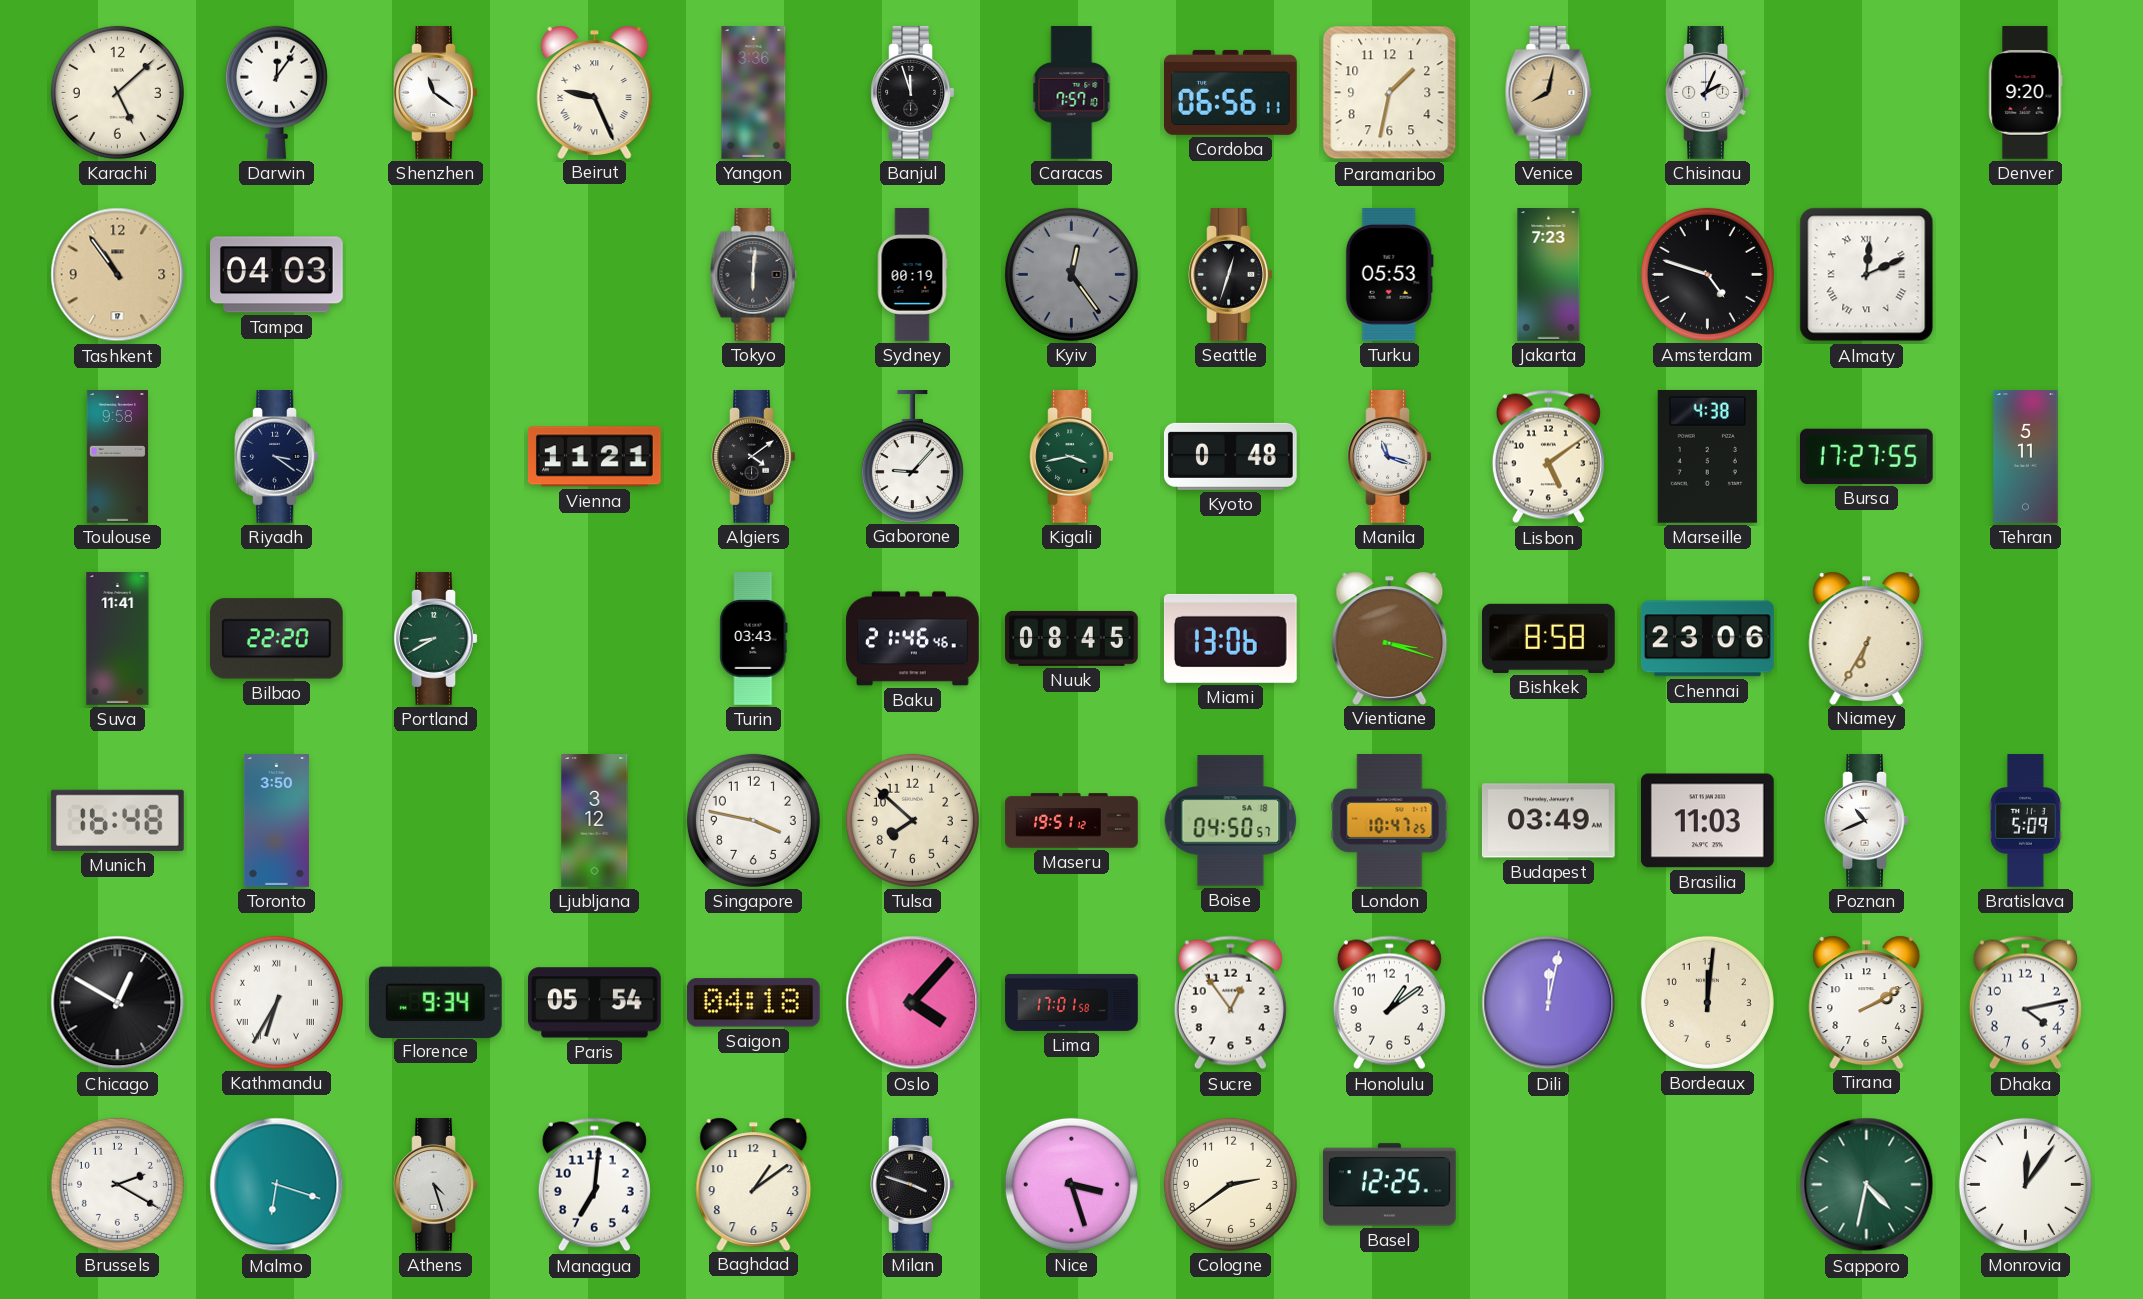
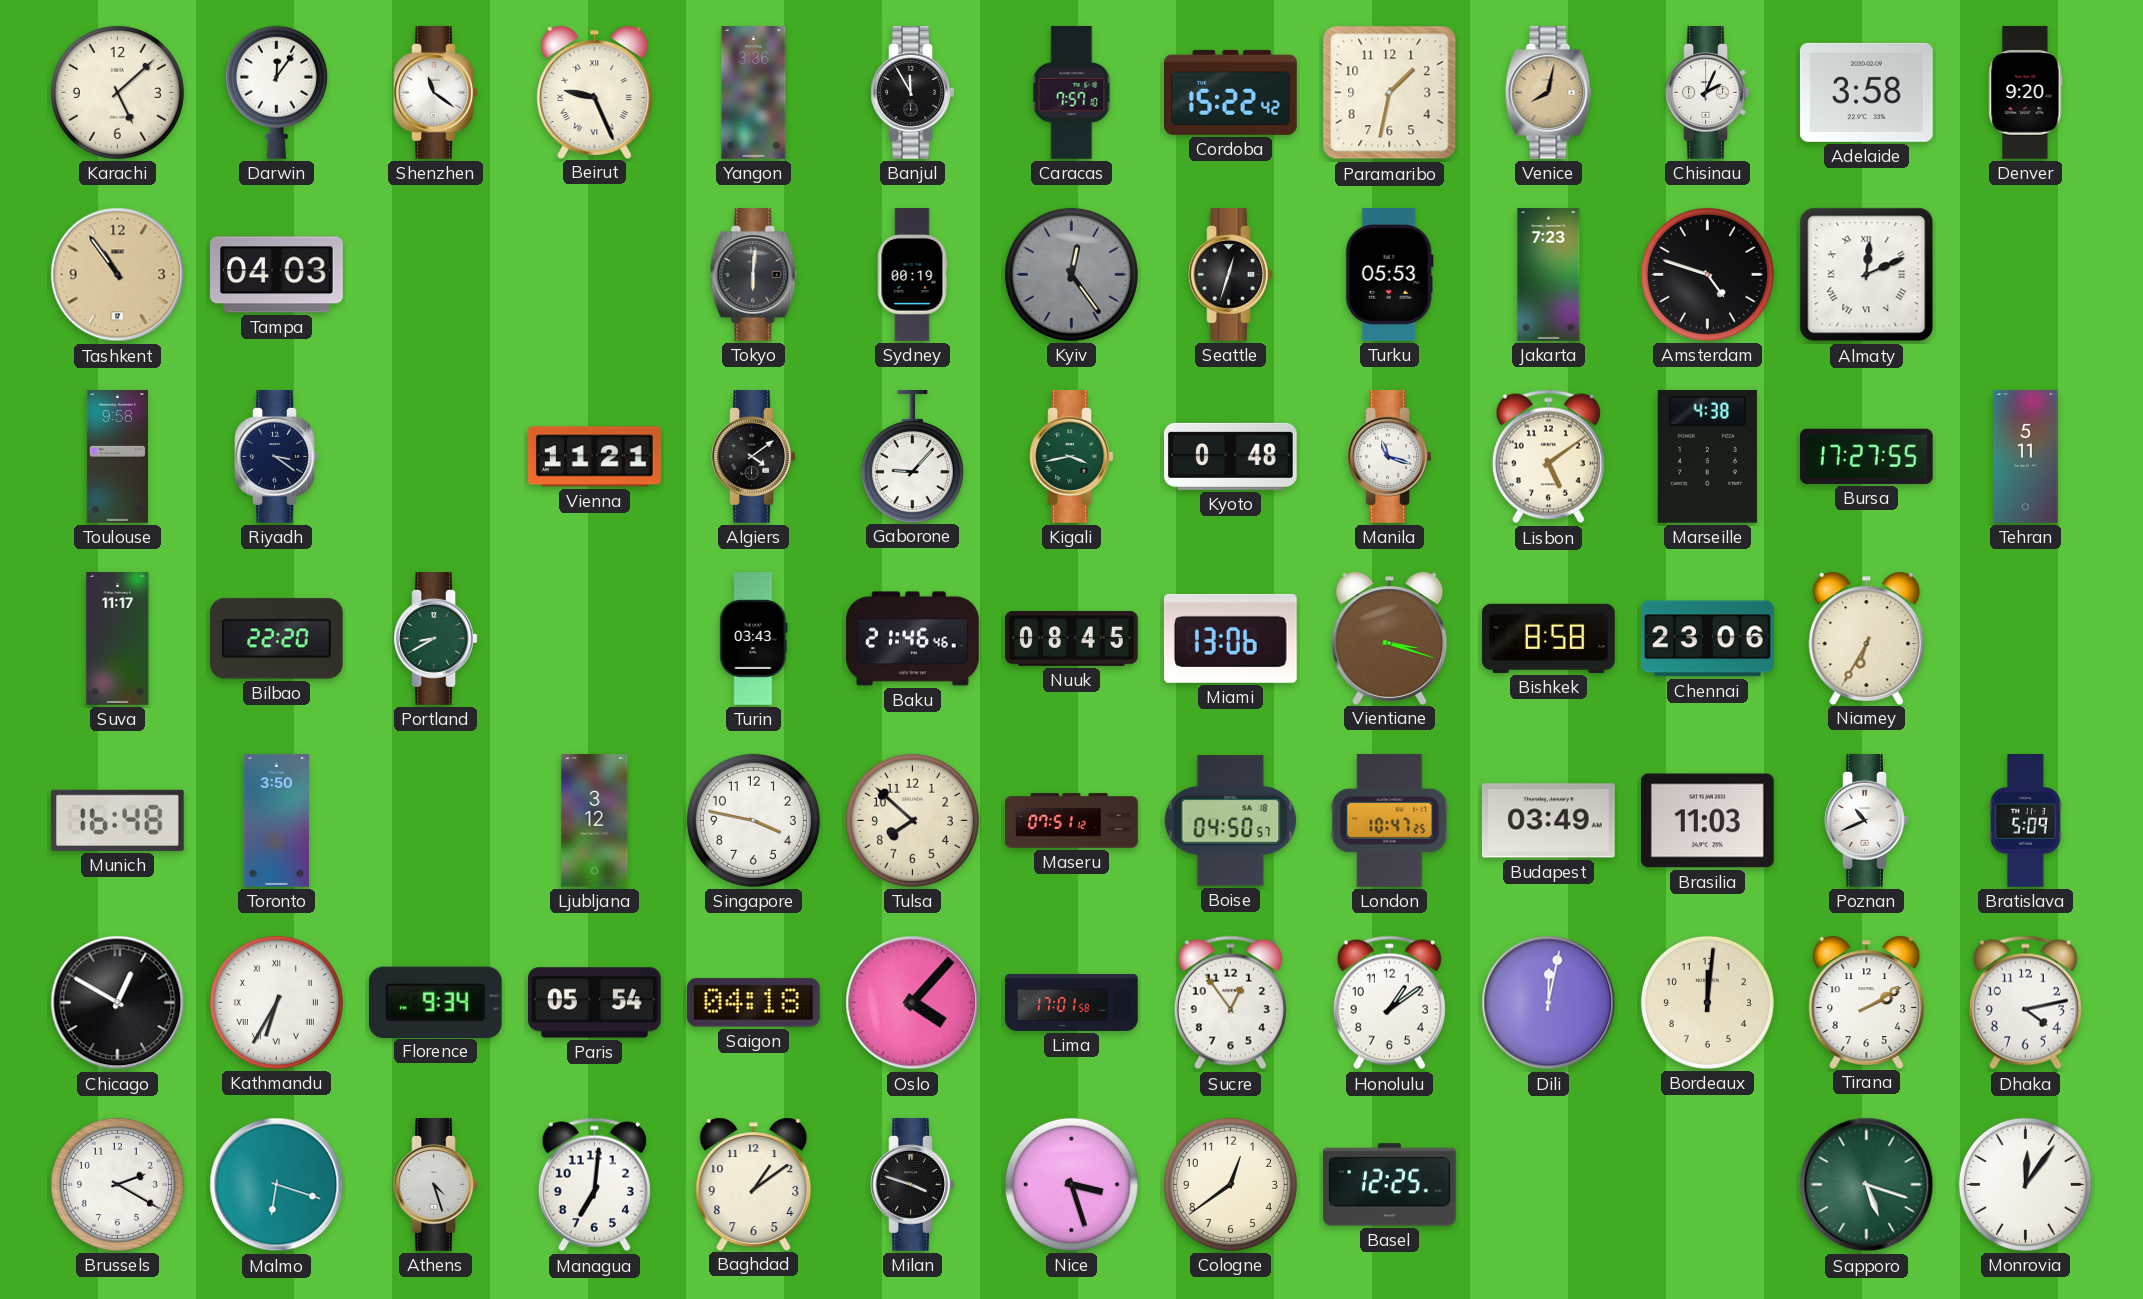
Banjul: 11:57 -> 11:55 (913, 93)
Cordoba: 06:56 -> 15:22 (1231, 92)
Adelaide: none -> 3:58 (1866, 92)
Suva: 11:41 -> 11:17 (118, 639)
Maseru: 19:51 -> 07:51 (1072, 821)
Cologne: 2:39 -> 12:39 (1230, 1184)
Sapporo: 4:32 -> 5:18 (1867, 1185)
